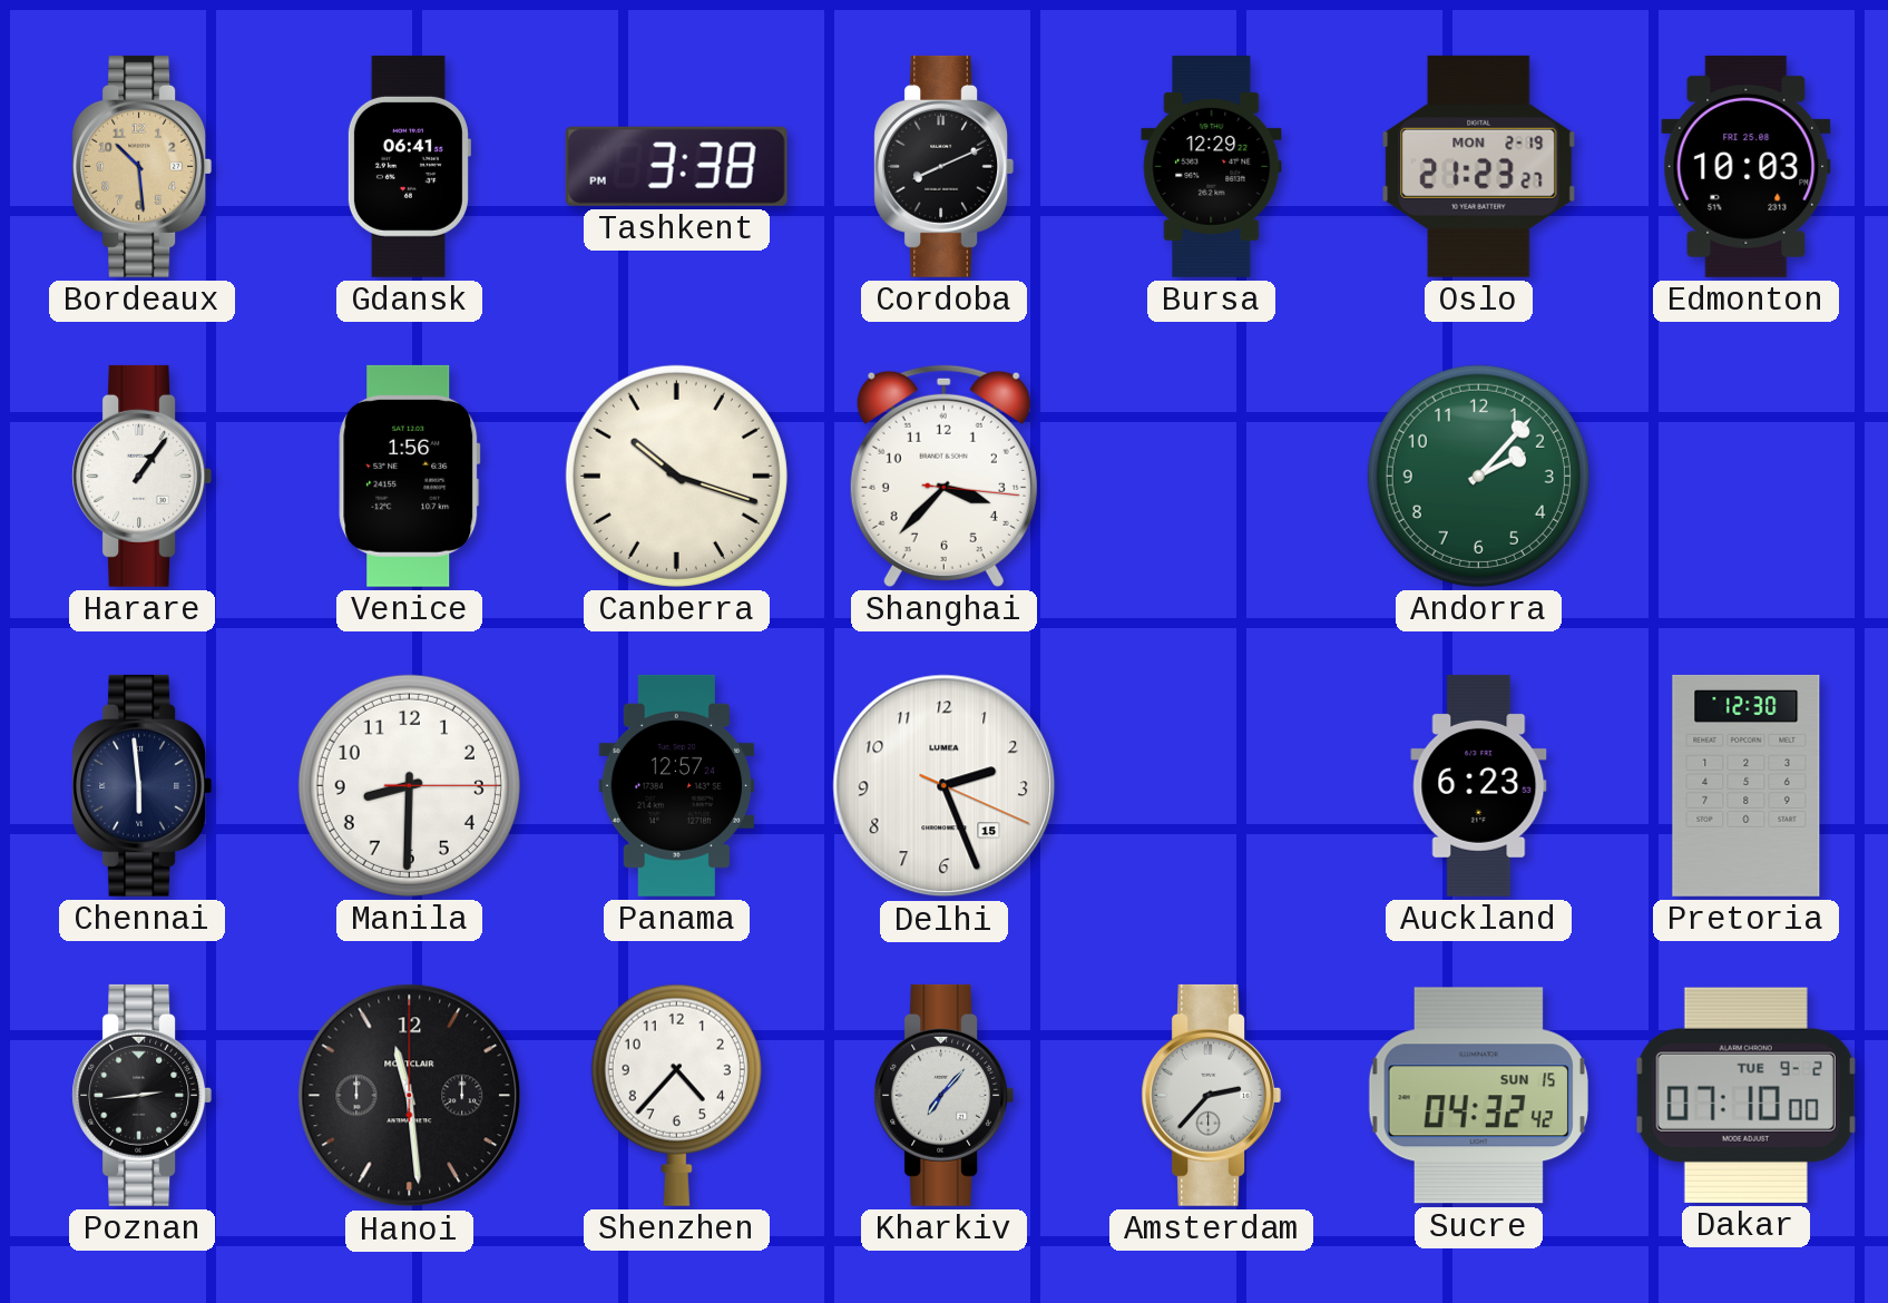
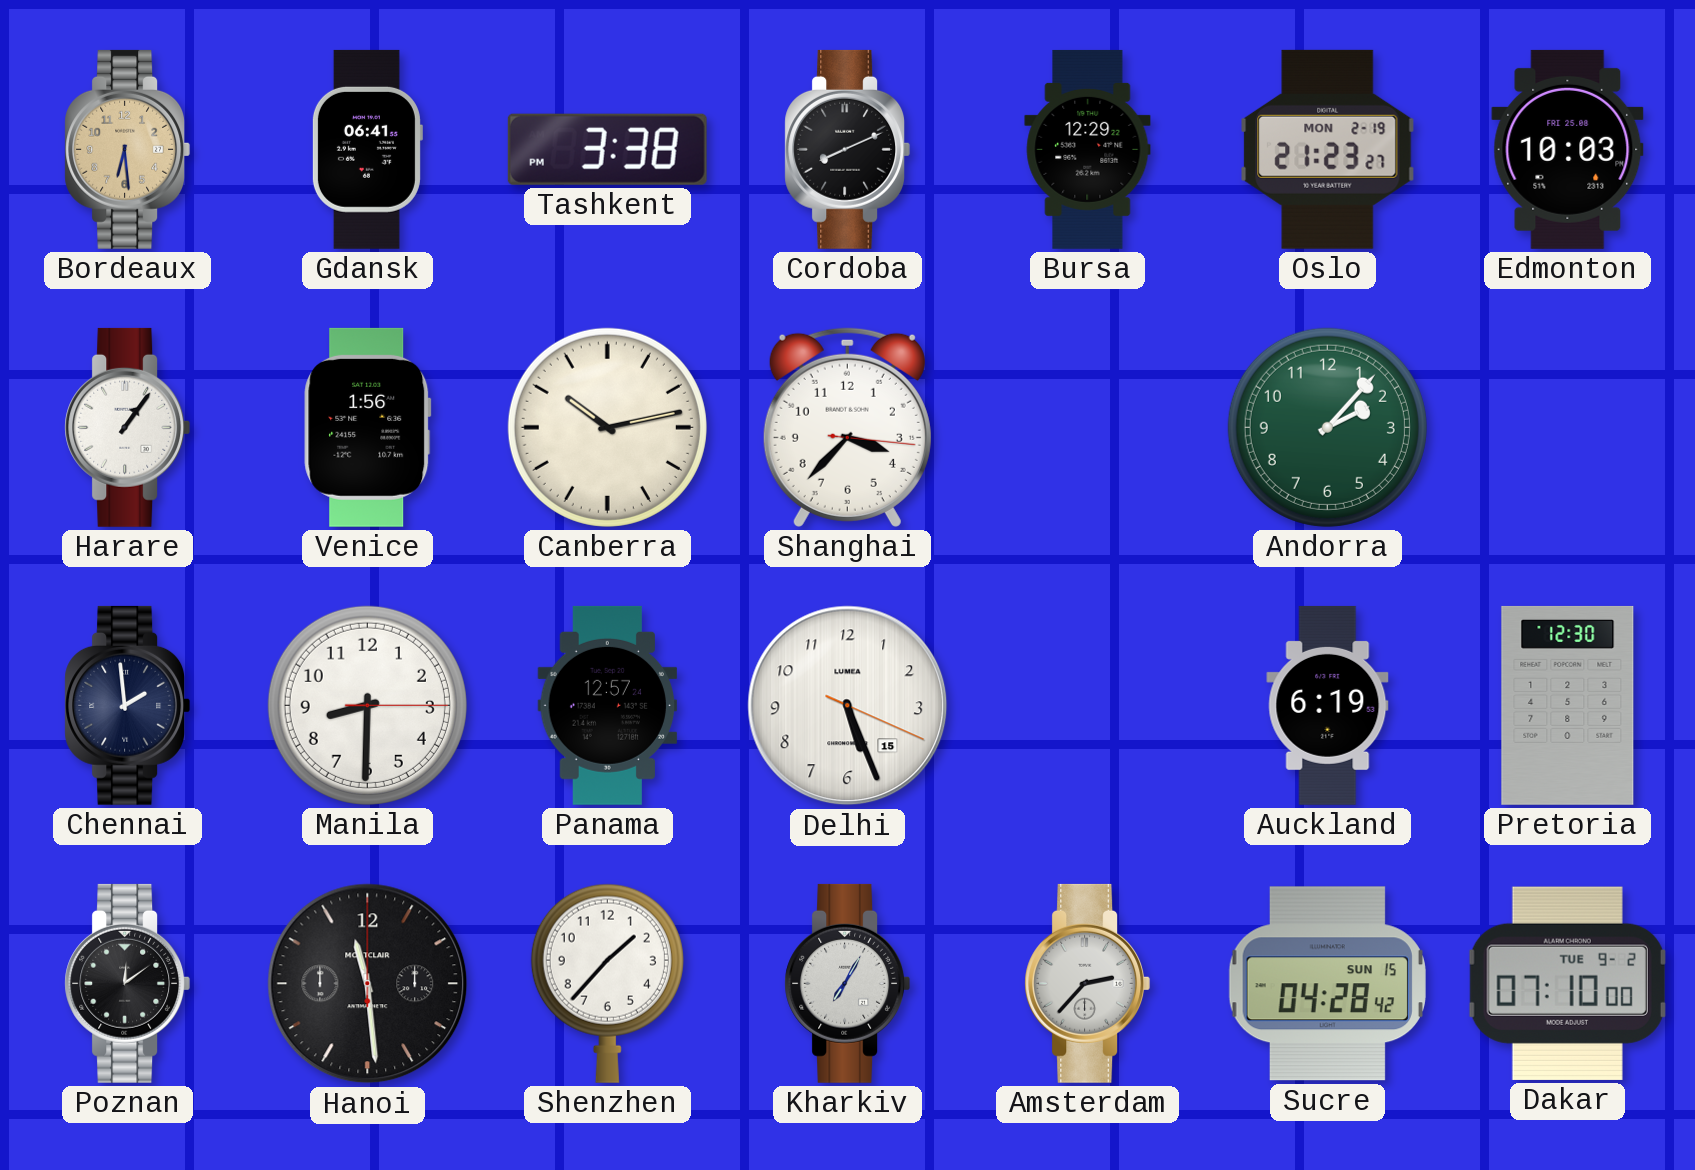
Bordeaux: 10:29 -> 6:29 (128, 149)
Canberra: 10:18 -> 10:13 (607, 427)
Chennai: 5:59 -> 1:59 (128, 705)
Delhi: 2:26 -> 5:26 (848, 706)
Auckland: 6:23 -> 6:19 (1328, 705)
Poznan: 2:44 -> 12:09 (128, 983)
Shenzhen: 4:37 -> 1:37 (607, 983)
Kharkiv: 7:07 -> 7:05 (848, 983)
Sucre: 04:32 -> 04:28 (1327, 984)
